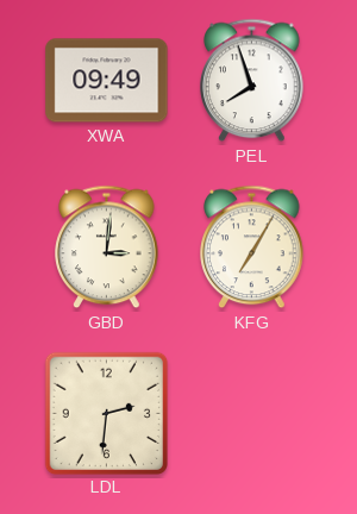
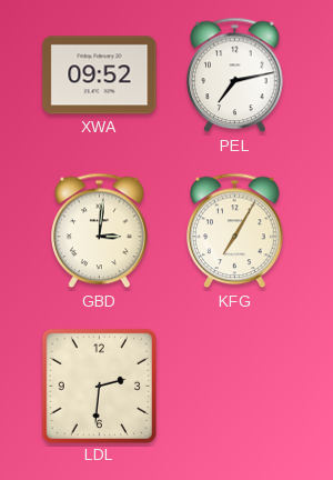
XWA: 09:49 -> 09:52 (100, 76)
PEL: 7:57 -> 7:13 (235, 76)
